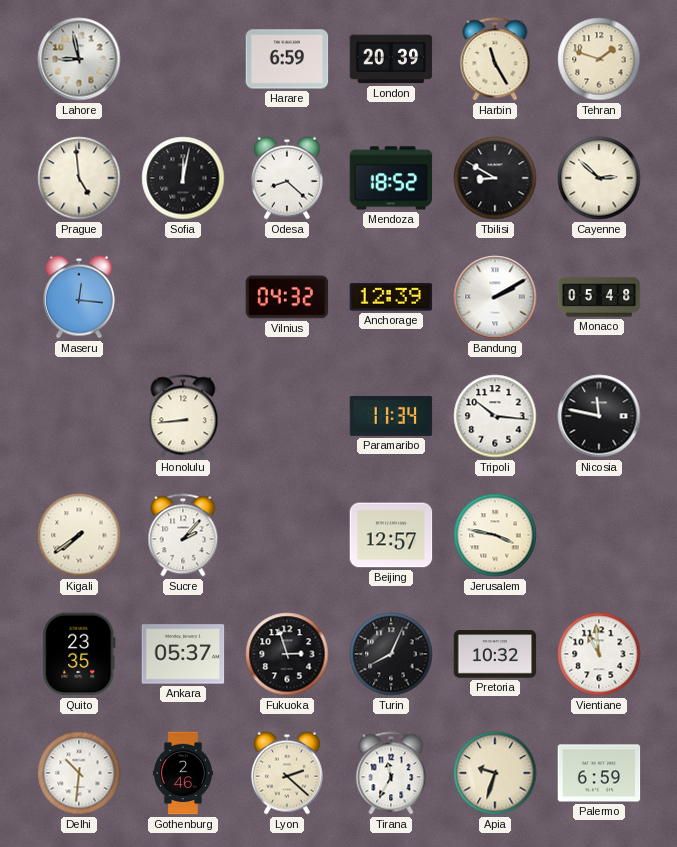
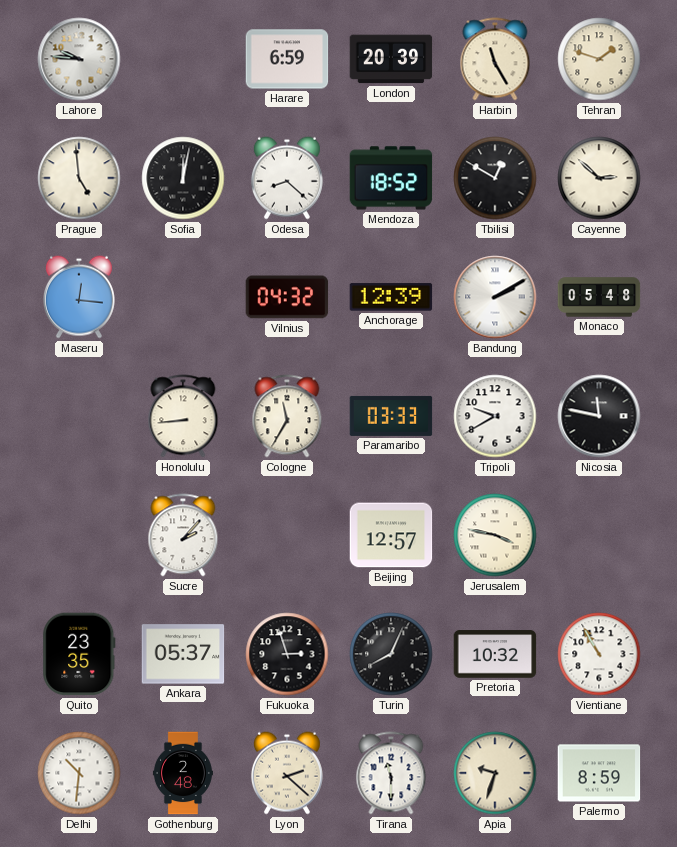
Lahore: 8:58 -> 9:46 (79, 59)
Tbilisi: 8:50 -> 12:50 (495, 178)
Cologne: none -> 11:35 (287, 416)
Paramaribo: 11:34 -> 03:33 (391, 416)
Tripoli: 10:16 -> 9:40 (495, 416)
Kigali: 7:39 -> none (79, 535)
Vientiane: 10:59 -> 10:55 (599, 654)
Gothenburg: 2:46 -> 2:48 (183, 773)
Tirana: 11:35 -> 11:30 (391, 773)
Palermo: 6:59 -> 8:59 (599, 773)
